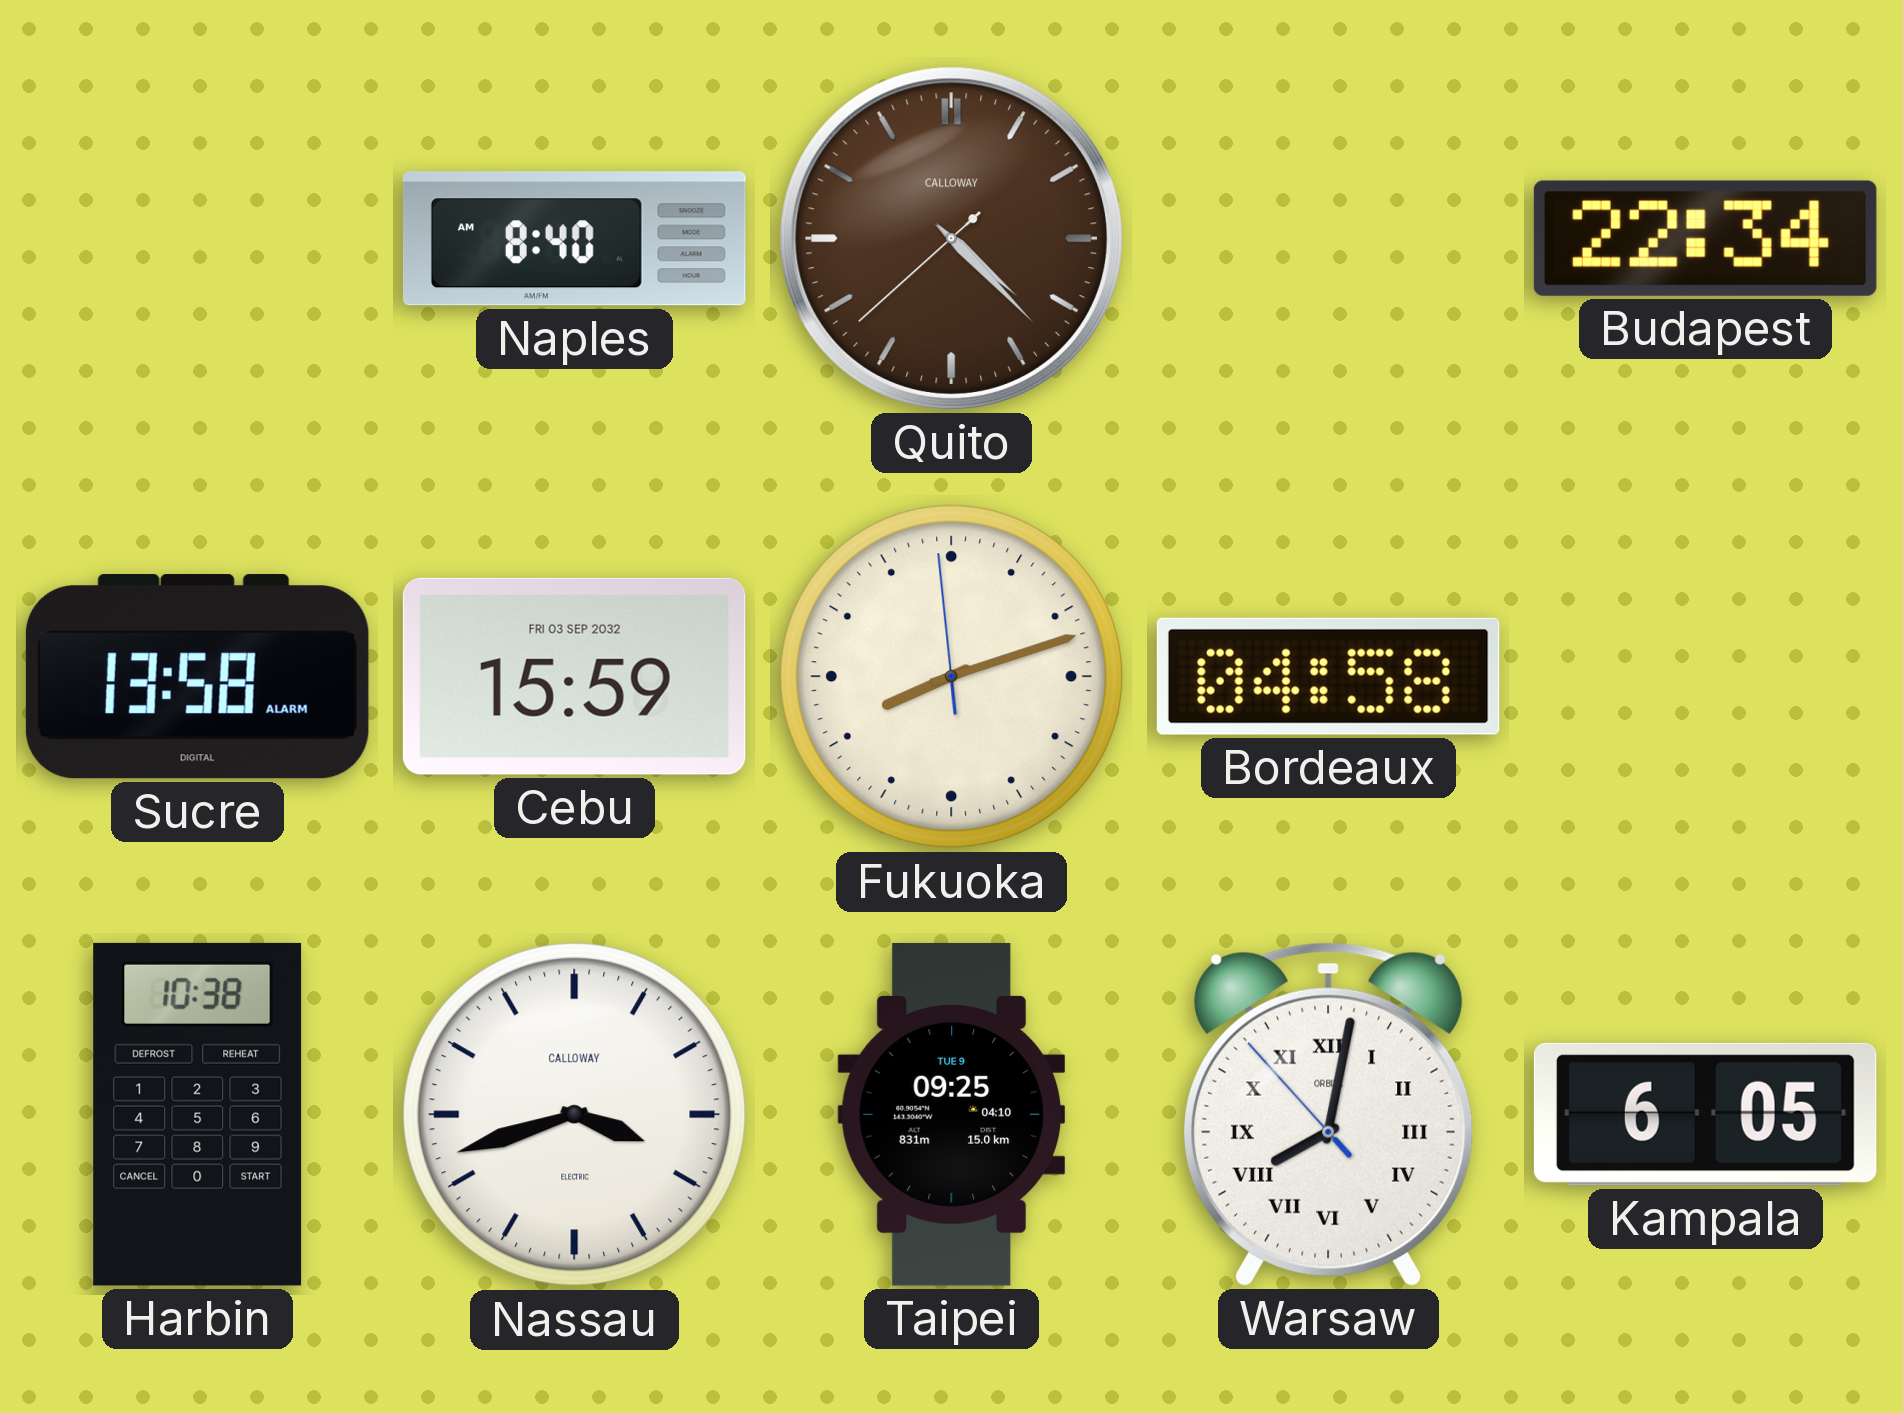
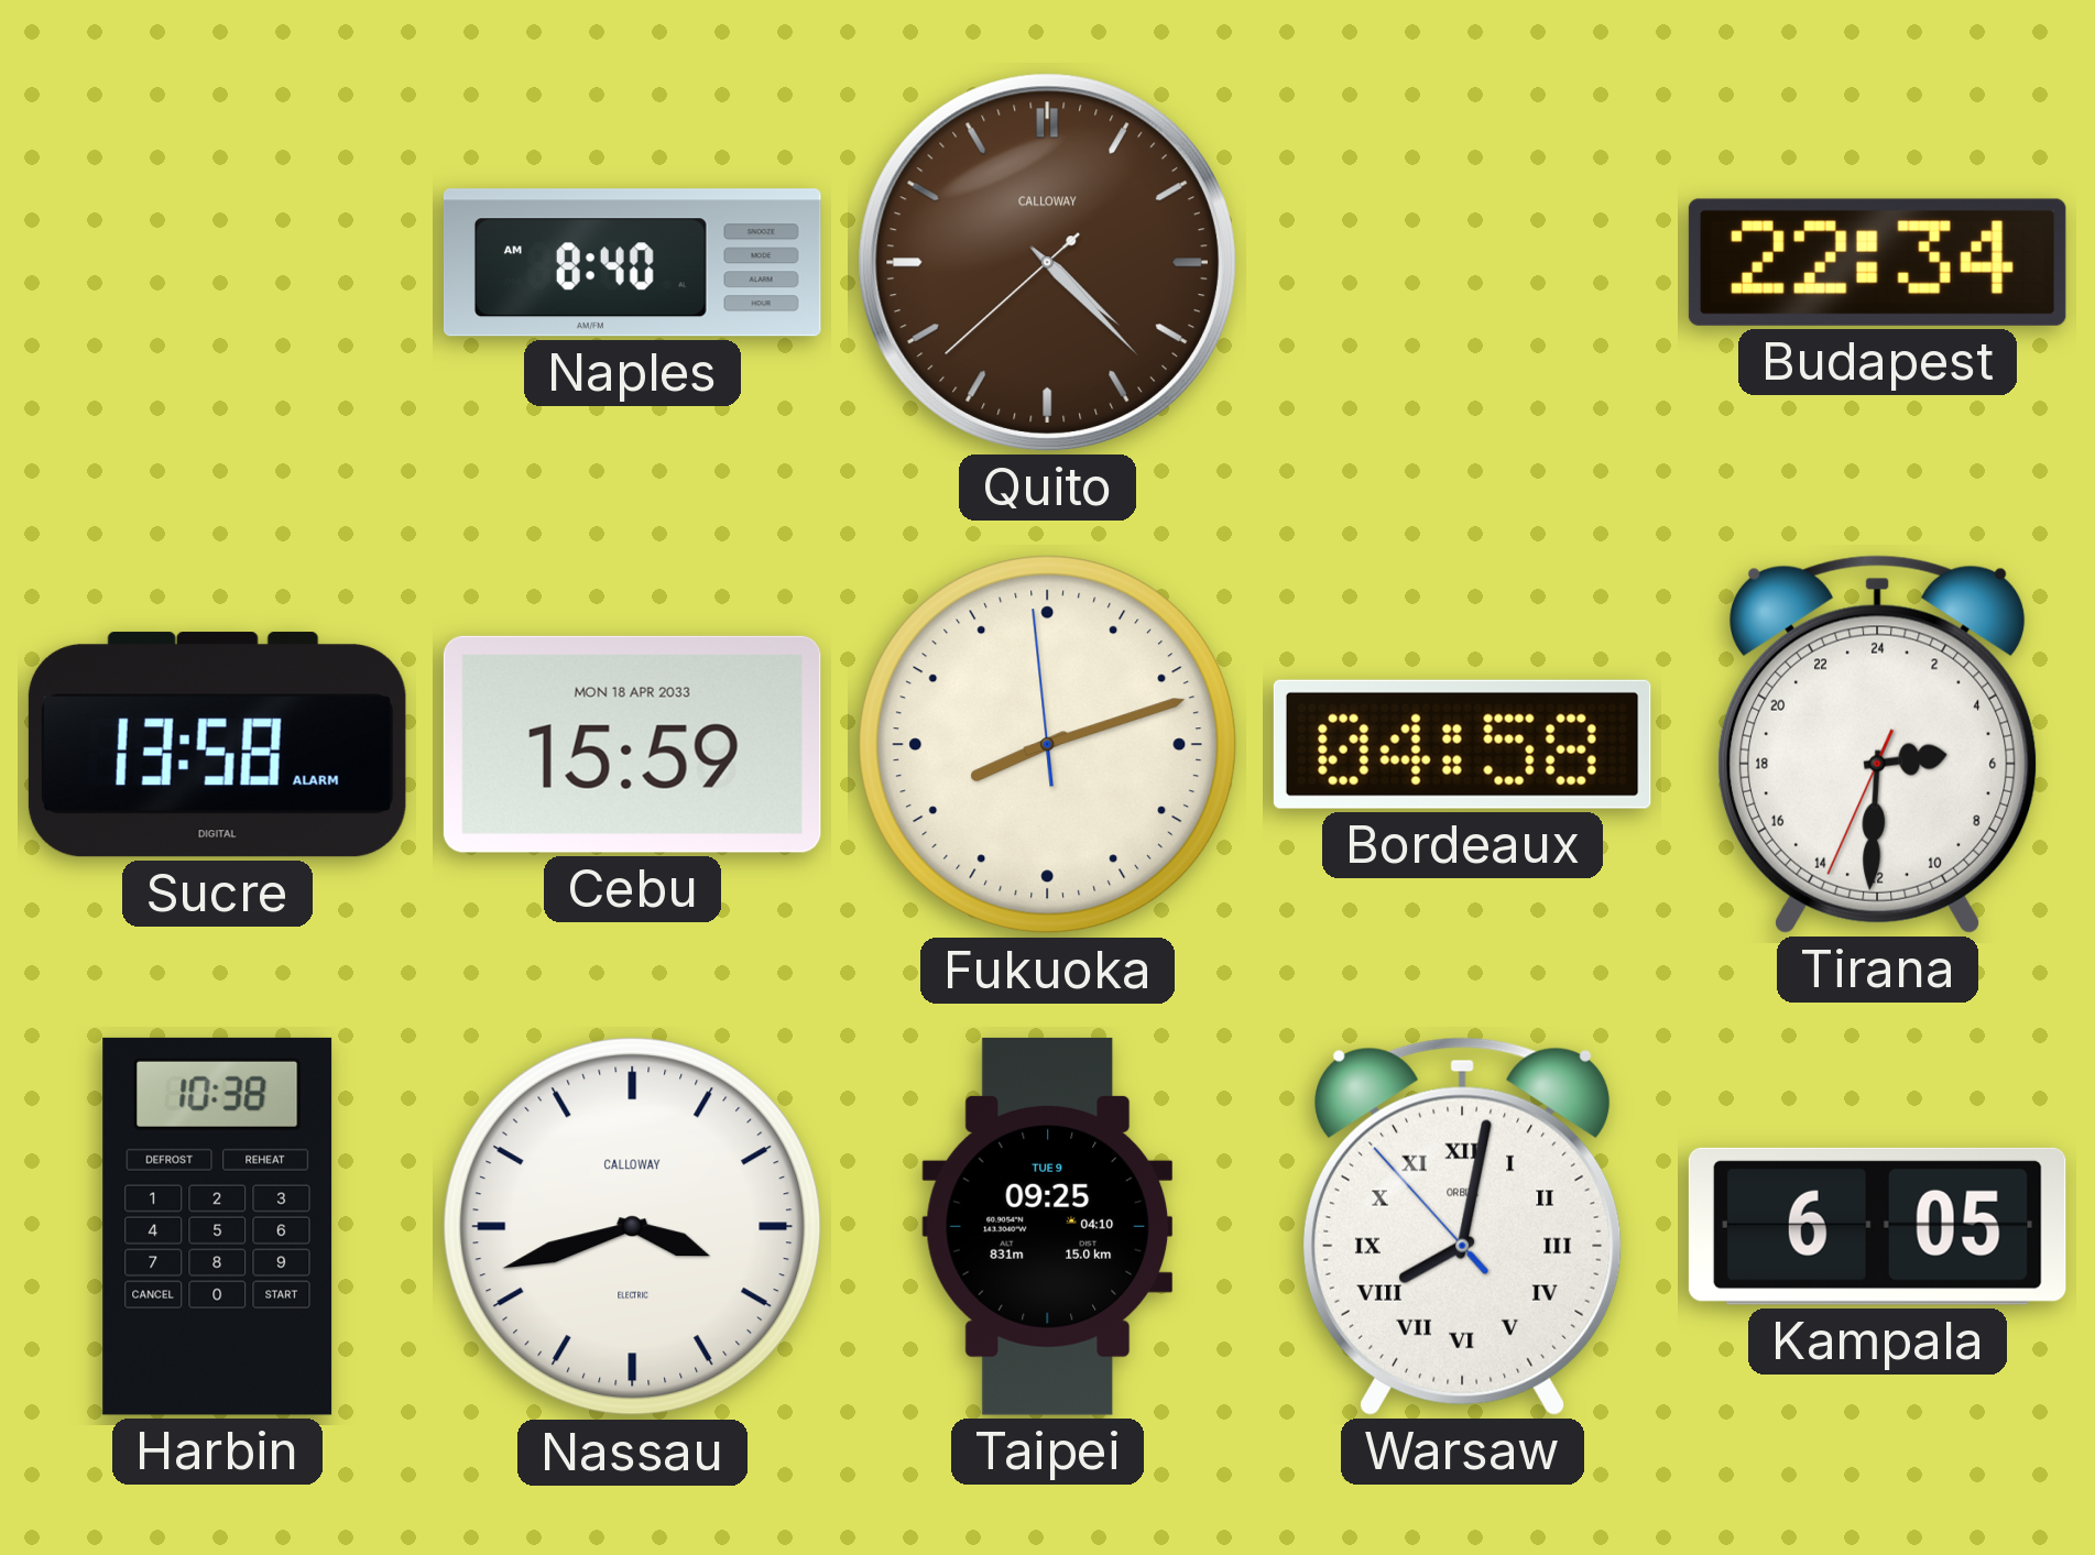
Cebu date: FRI 03 SEP 2032 -> MON 18 APR 2033 (632, 744)
Tirana: none -> 5:30 (1877, 744)
